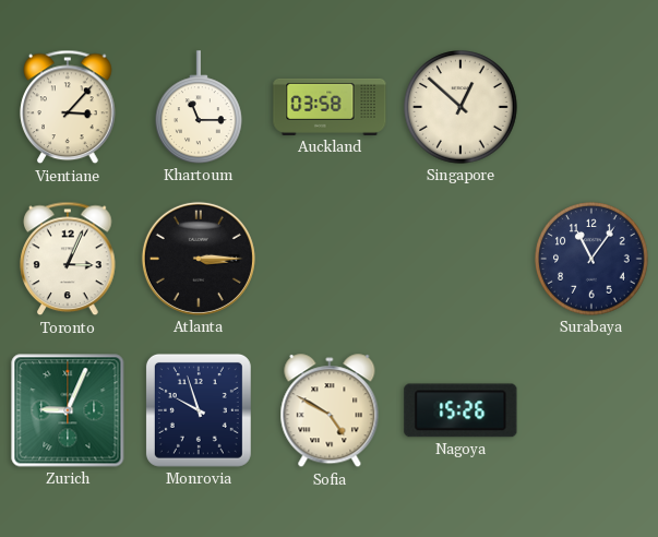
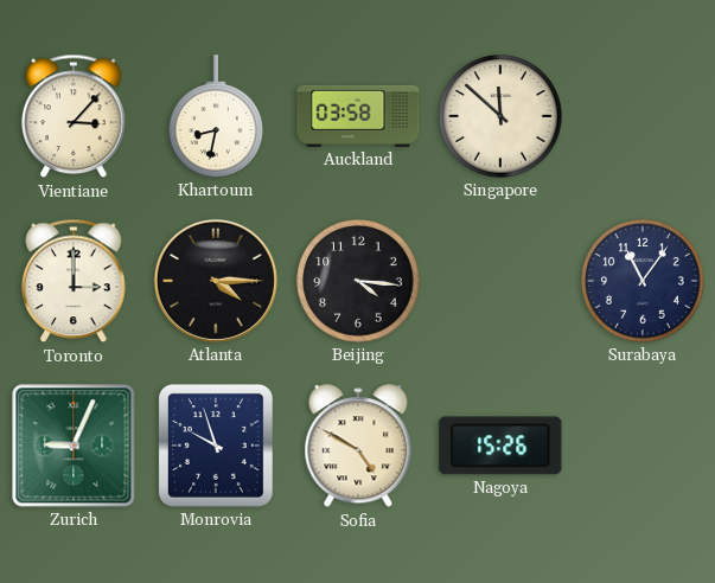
Khartoum: 11:15 -> 8:32 (217, 116)
Singapore: 12:52 -> 11:52 (500, 116)
Toronto: 3:04 -> 3:00 (74, 281)
Atlanta: 3:15 -> 4:15 (216, 281)
Beijing: none -> 4:16 (358, 281)
